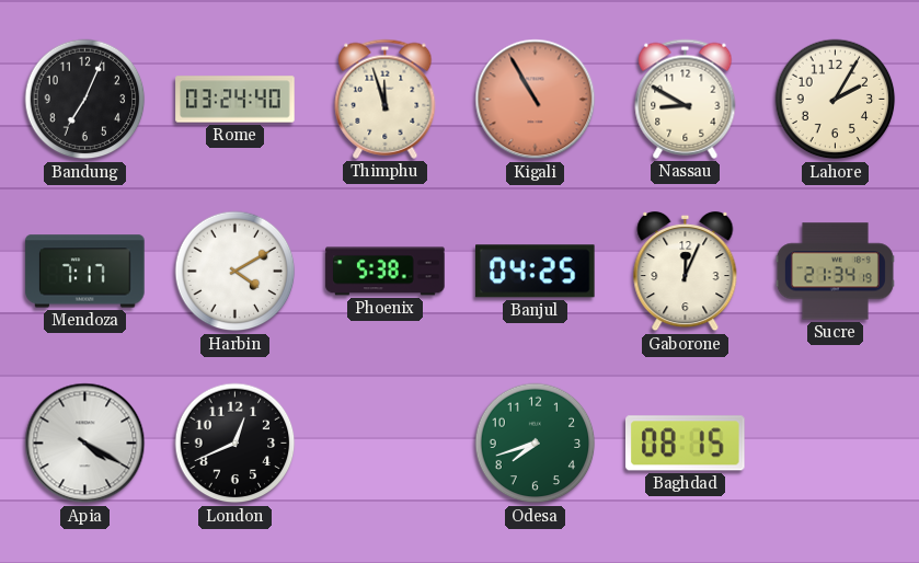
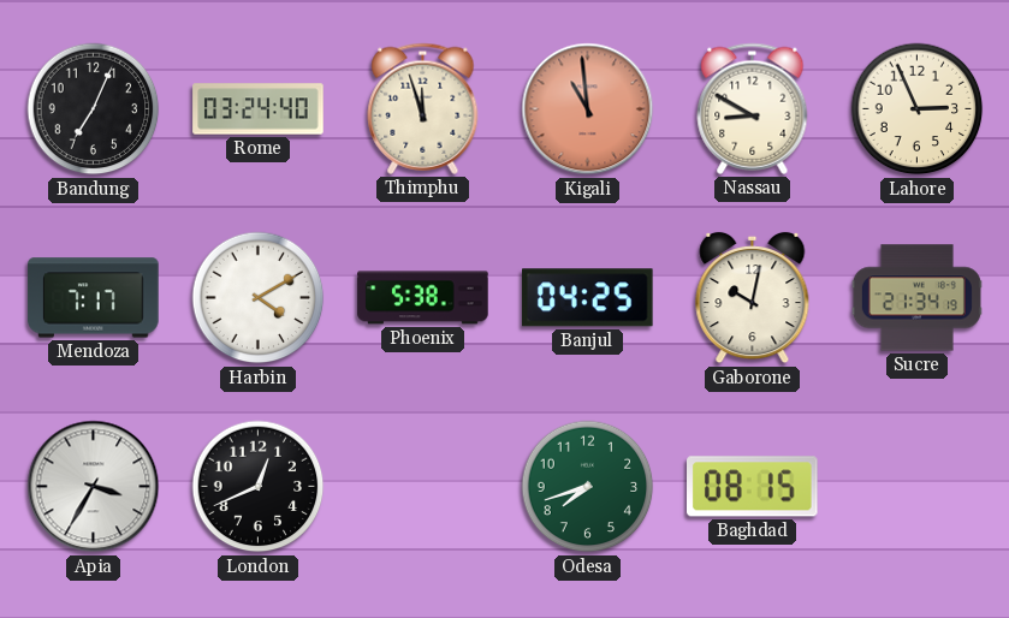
Kigali: 10:55 -> 10:59 (588, 109)
Lahore: 2:05 -> 2:56 (918, 109)
Gaborone: 12:04 -> 10:02 (753, 298)
Apia: 4:20 -> 3:35 (94, 487)
